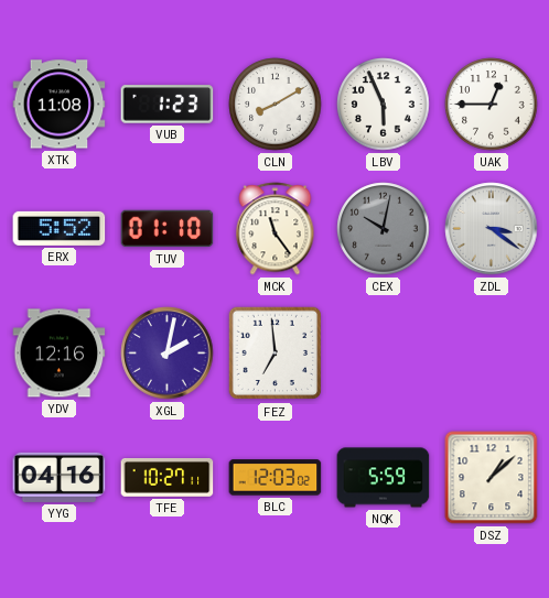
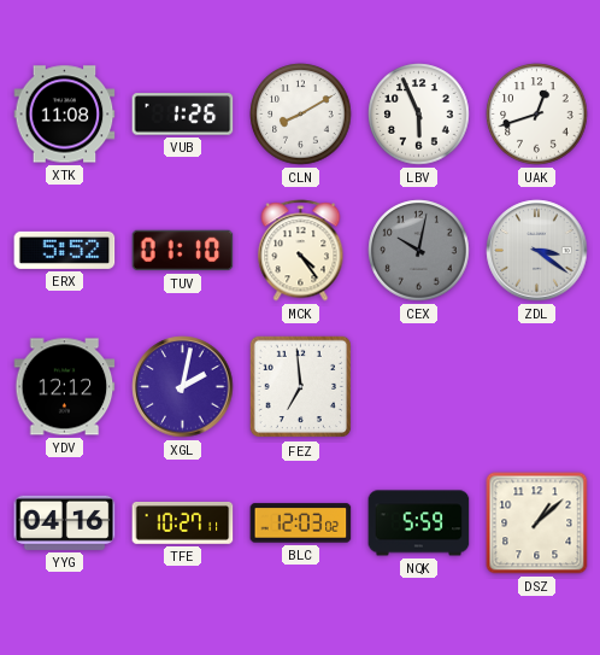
VUB: 1:23 -> 1:26 (183, 115)
UAK: 12:45 -> 12:42 (537, 115)
MCK: 11:24 -> 4:24 (301, 251)
YDV: 12:16 -> 12:12 (65, 387)
